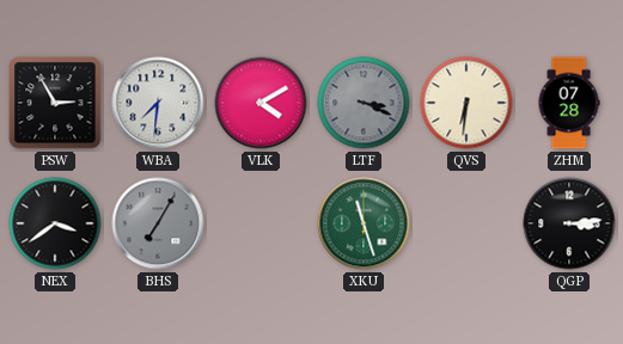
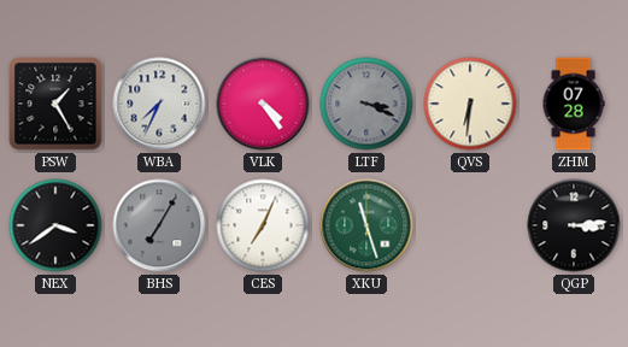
PSW: 2:55 -> 1:25 (55, 104)
WBA: 7:31 -> 7:34 (159, 104)
VLK: 4:10 -> 4:24 (263, 104)
CES: none -> 7:04 (263, 225)
